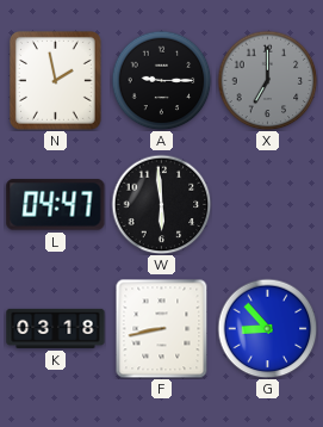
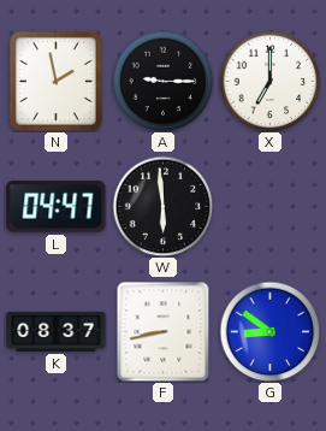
X dial: grey -> white (269, 81)
K: 03:18 -> 08:37 (57, 331)
G: 8:53 -> 8:51 (269, 331)
